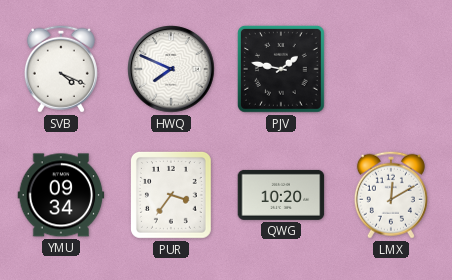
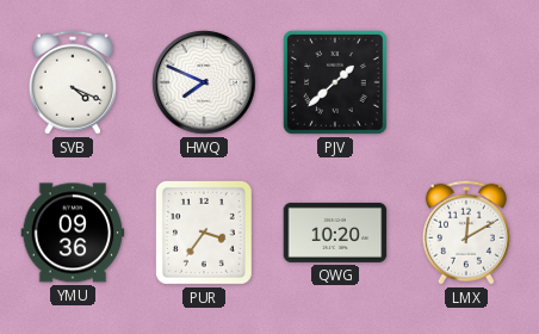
PJV: 1:47 -> 1:38 (335, 82)
YMU: 09:34 -> 09:36 (73, 233)
